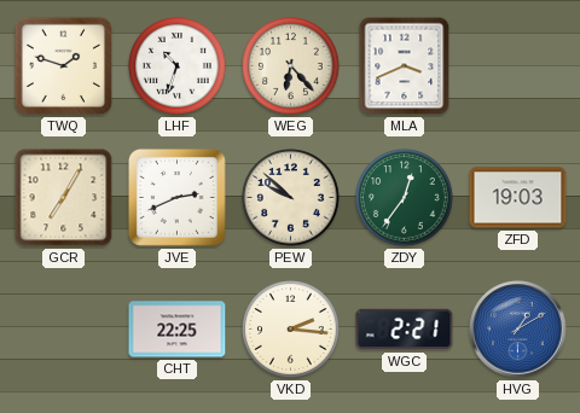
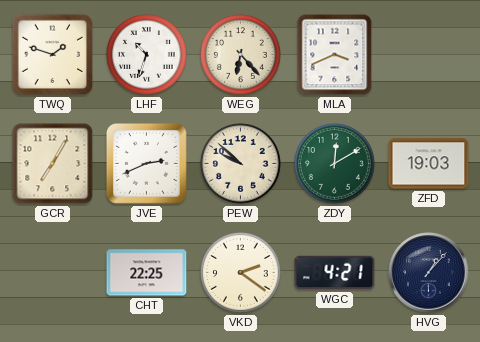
ZDY: 12:36 -> 12:10 (335, 164)
VKD: 2:16 -> 2:21 (241, 273)
WGC: 2:21 -> 4:21 (335, 273)
HVG: 1:10 -> 1:07 (429, 273)
HVG dial: blue -> navy (429, 273)
